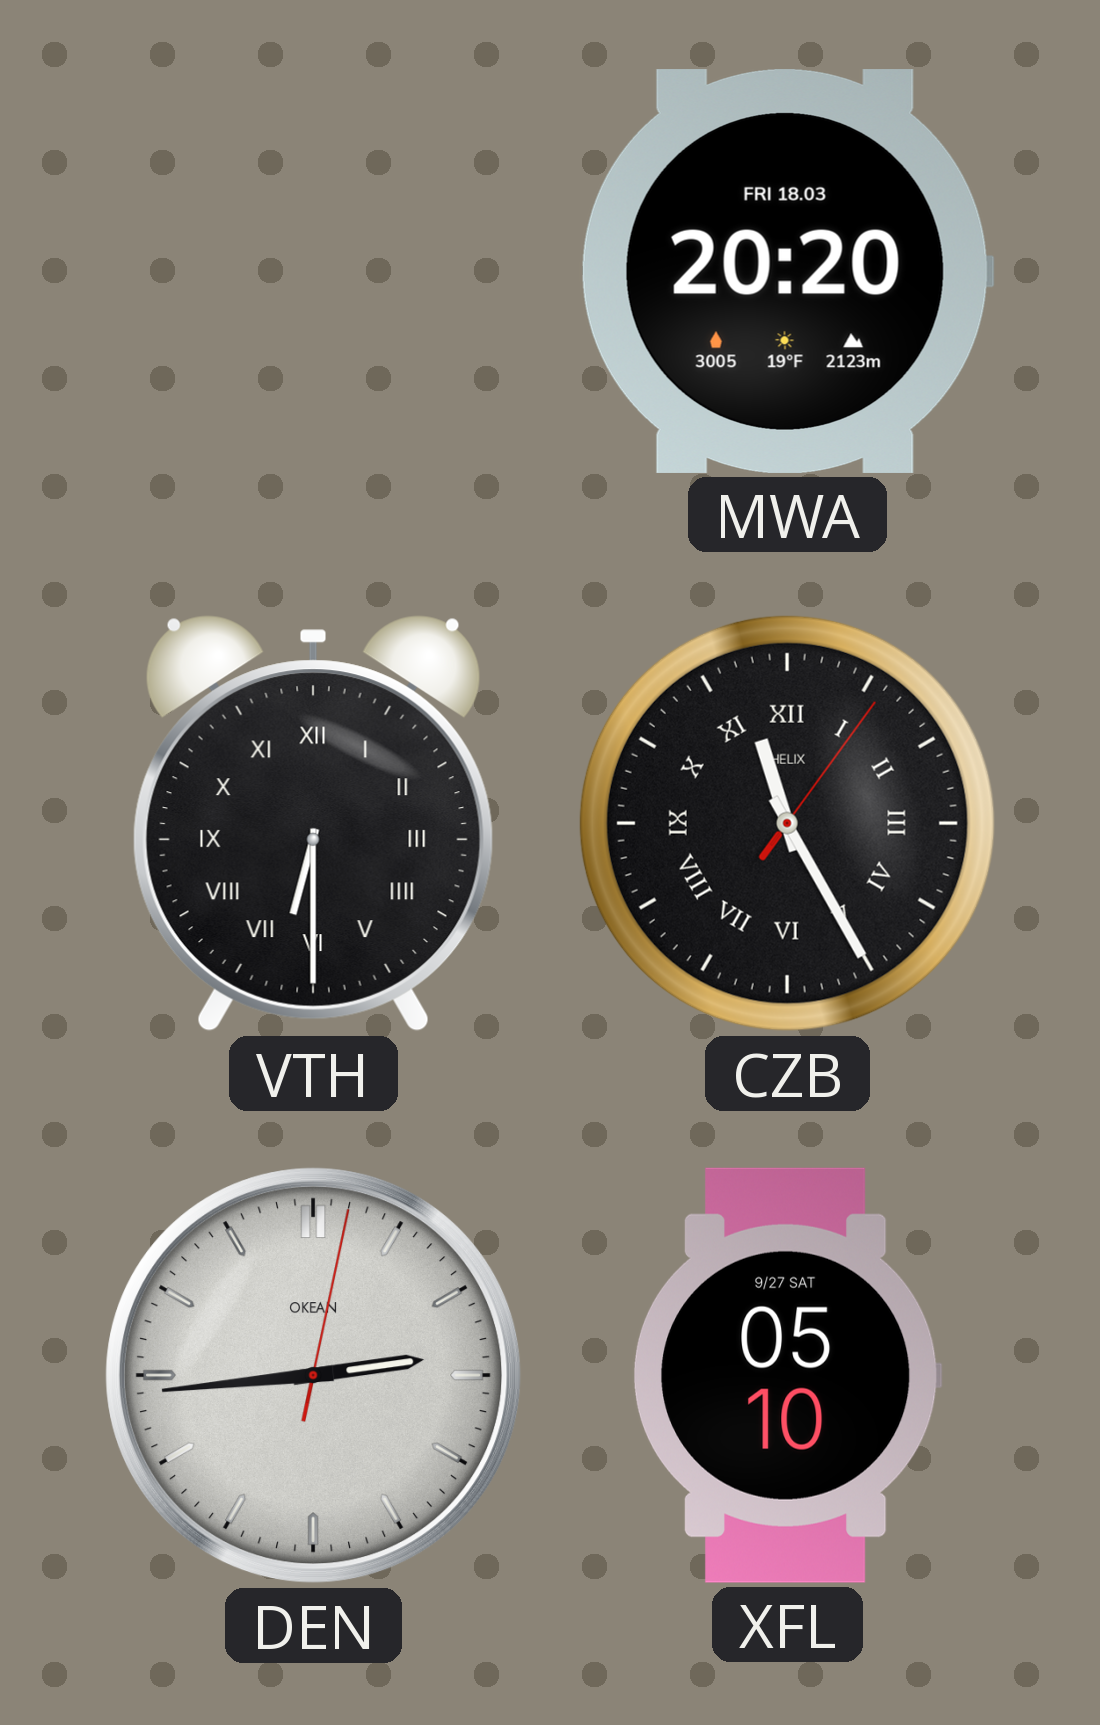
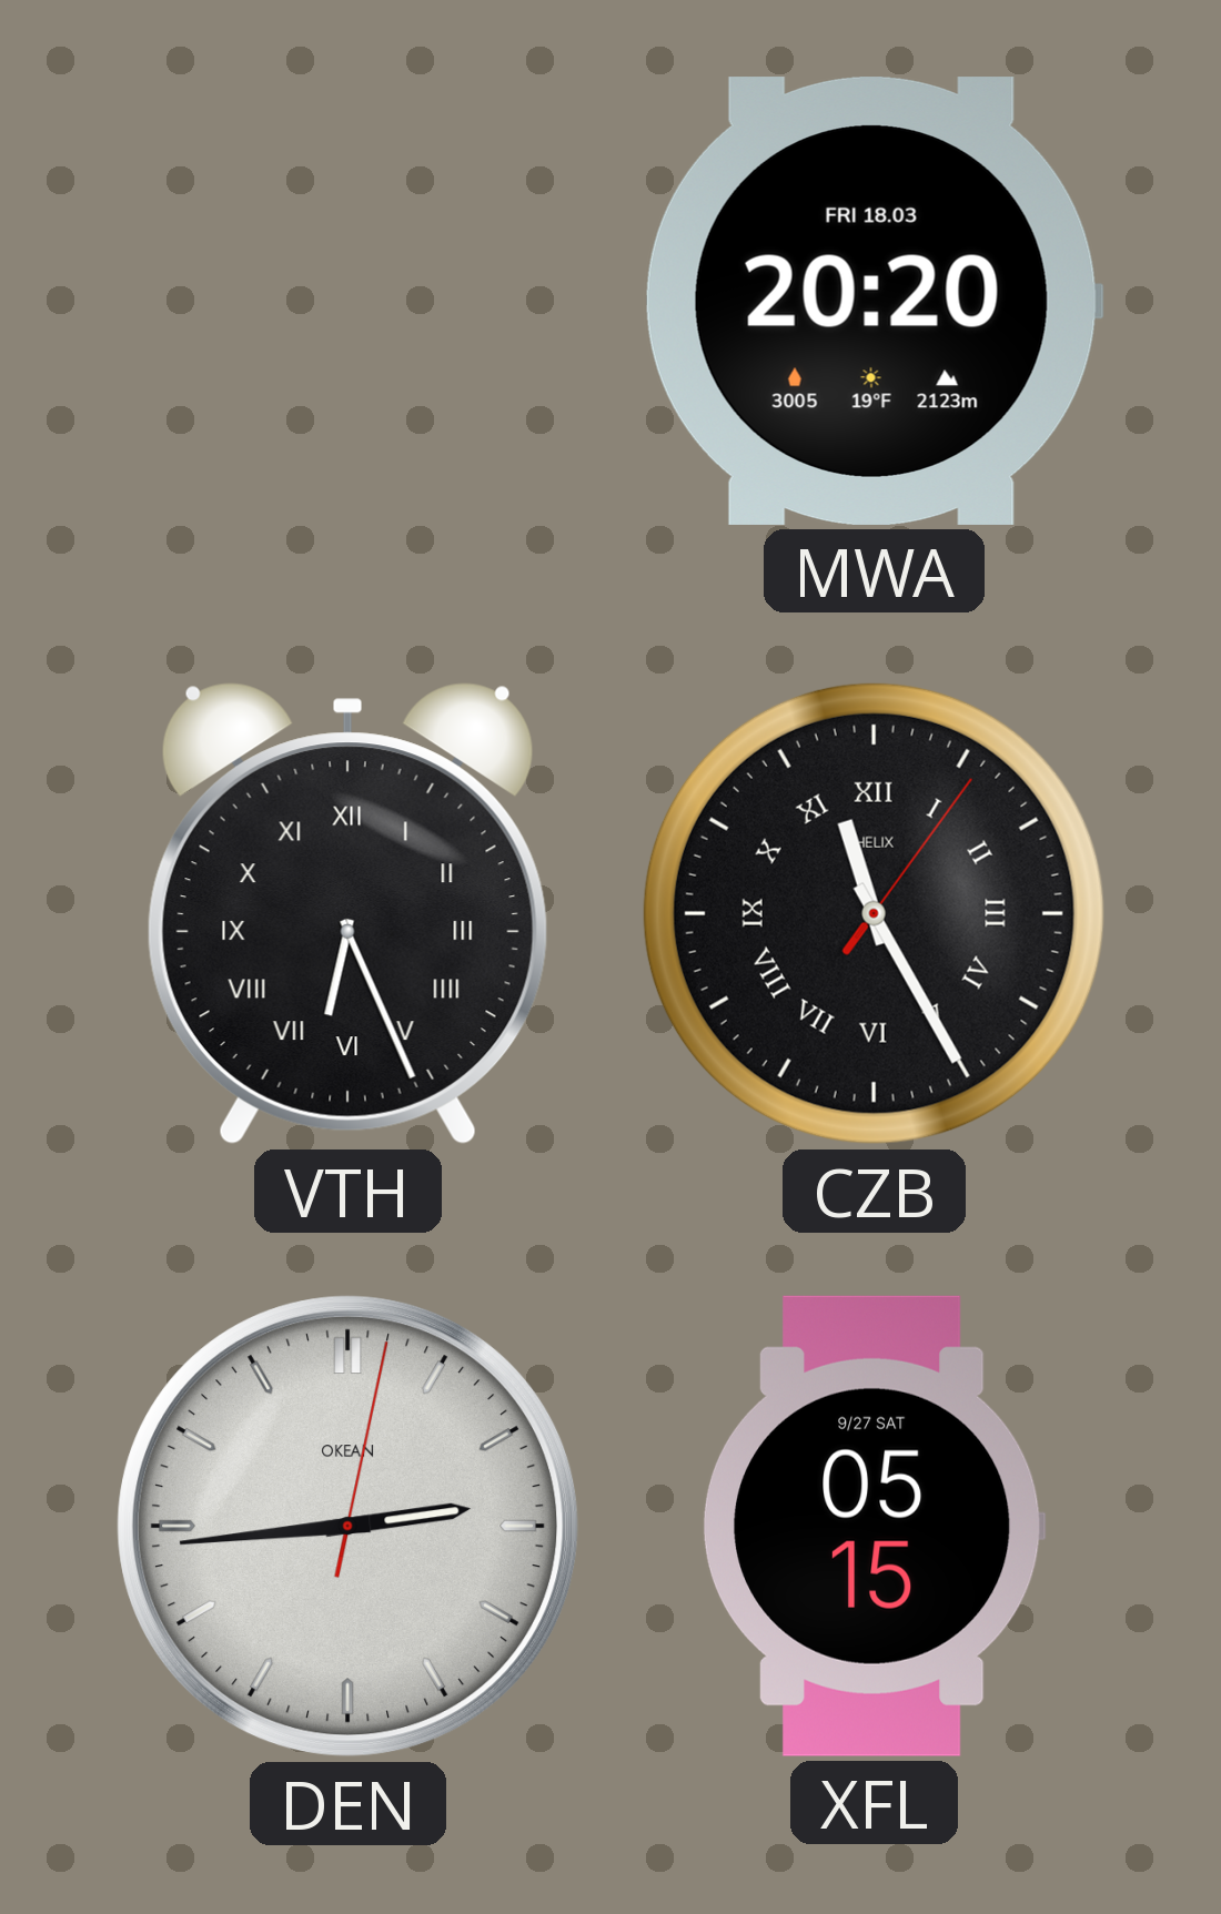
VTH: 6:30 -> 6:26 (347, 914)
XFL: 05:10 -> 05:15 (874, 1526)
